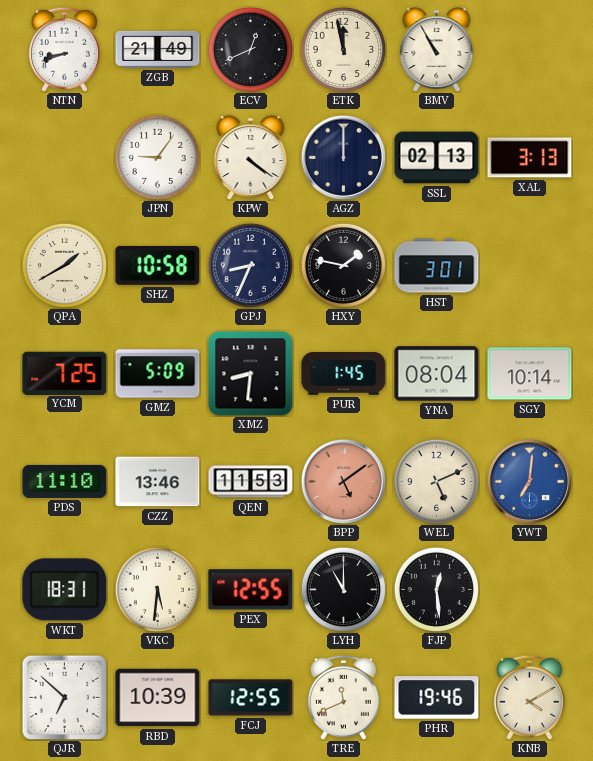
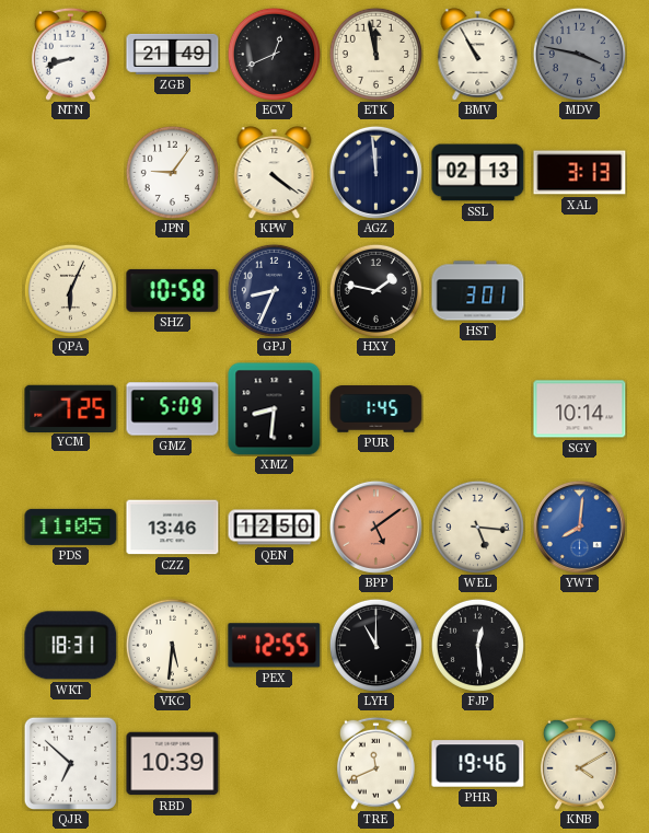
MDV: none -> 3:47 (579, 54)
AGZ: 12:00 -> 11:59 (375, 172)
QPA: 1:40 -> 6:04 (70, 290)
YNA: 08:04 -> none (437, 374)
PDS: 11:10 -> 11:05 (71, 527)
QEN: 11:53 -> 12:50 (275, 528)
WEL: 5:11 -> 5:16 (477, 527)
YWT: 7:01 -> 8:01 (579, 527)
FCJ: 12:55 -> none (251, 698)
